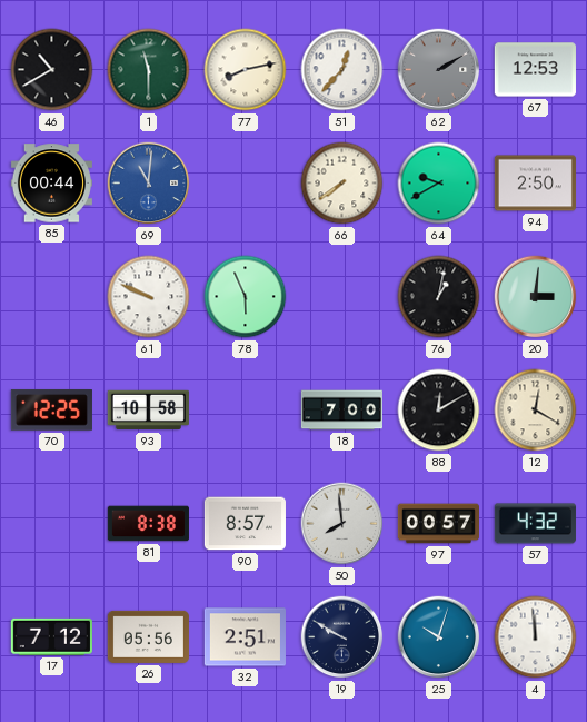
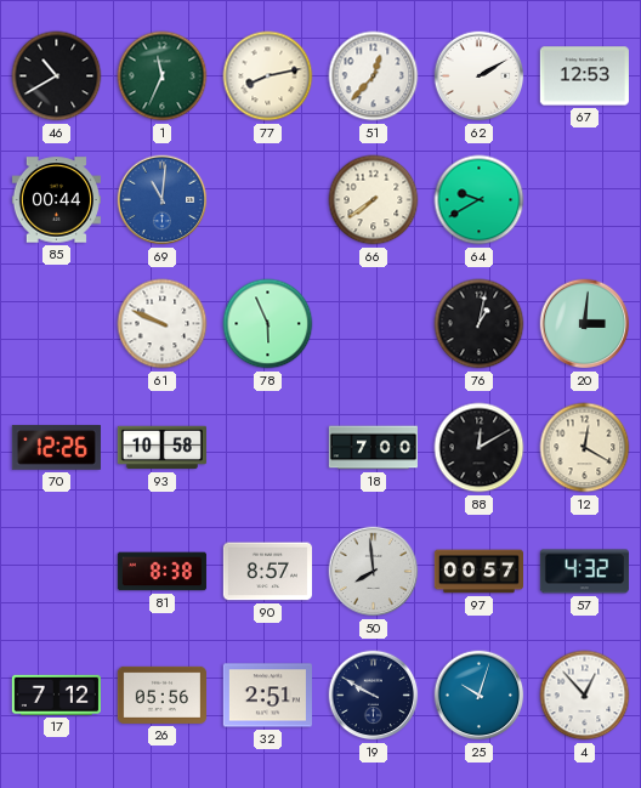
1: 11:30 -> 11:34 (163, 76)
62 dial: grey -> white (480, 76)
94: 2:50 -> none (535, 184)
70: 12:25 -> 12:26 (56, 448)
4: 11:59 -> 12:53 (585, 696)
